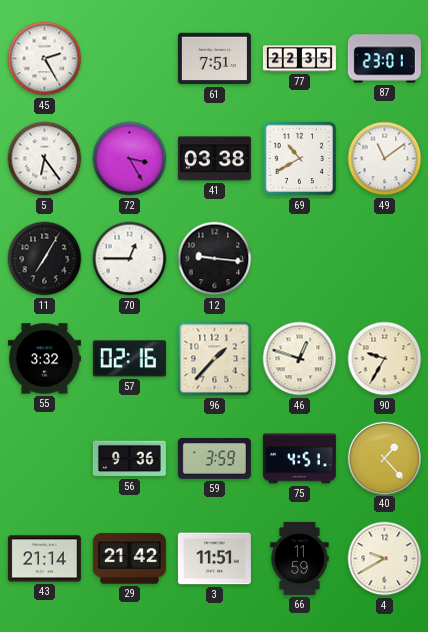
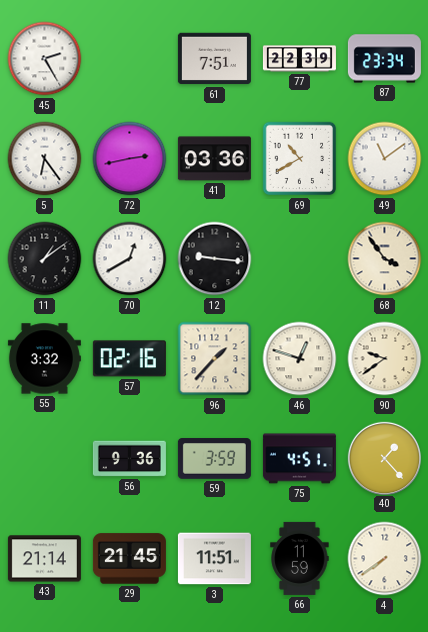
77: 22:35 -> 22:39 (299, 59)
87: 23:01 -> 23:34 (384, 59)
72: 3:25 -> 2:43 (130, 159)
41: 03:38 -> 03:36 (214, 159)
11: 7:05 -> 1:09 (45, 259)
70: 12:45 -> 12:40 (130, 259)
68: none -> 3:54 (385, 259)
90: 9:35 -> 9:39 (385, 359)
29: 21:42 -> 21:45 (129, 559)
4: 9:40 -> 7:39 (385, 559)
